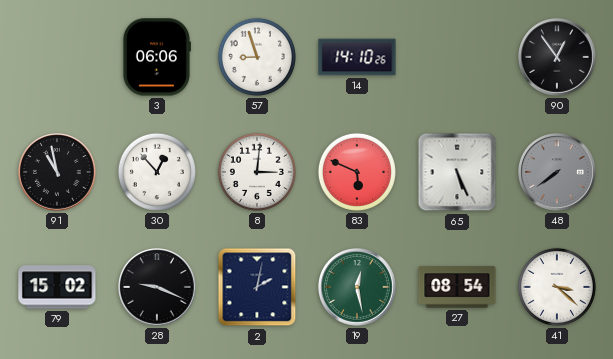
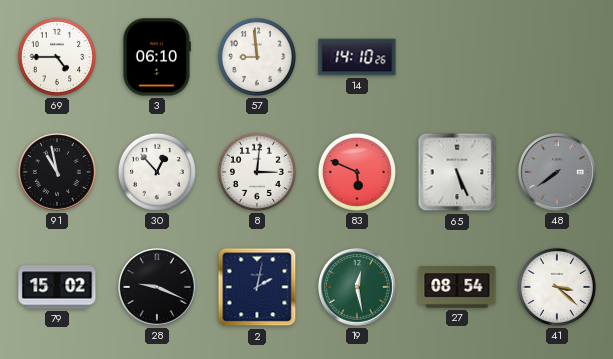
69: none -> 4:45 (57, 57)
3: 06:06 -> 06:10 (156, 57)
57: 8:57 -> 8:59 (257, 57)
90: 12:54 -> none (558, 58)
